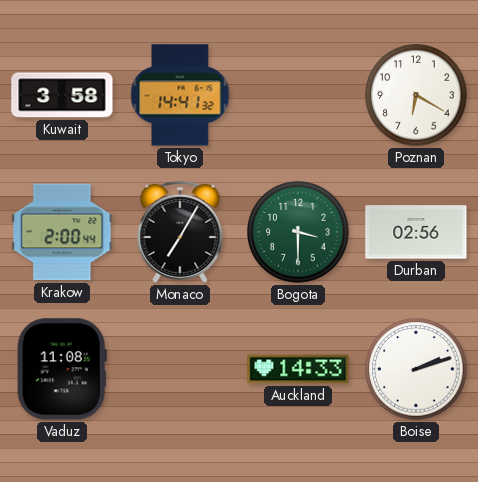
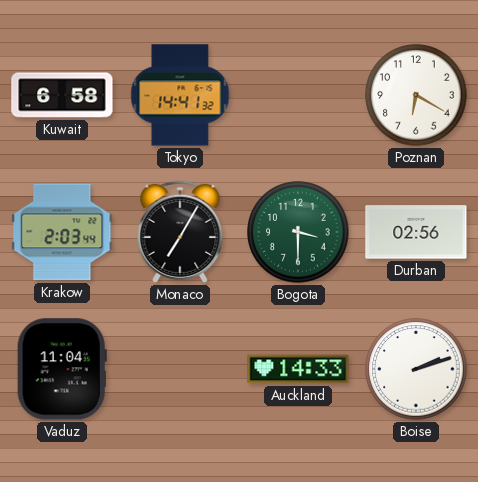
Kuwait: 3:58 -> 6:58 (62, 95)
Krakow: 2:00 -> 2:03 (62, 232)
Vaduz: 11:08 -> 11:04 (62, 369)
